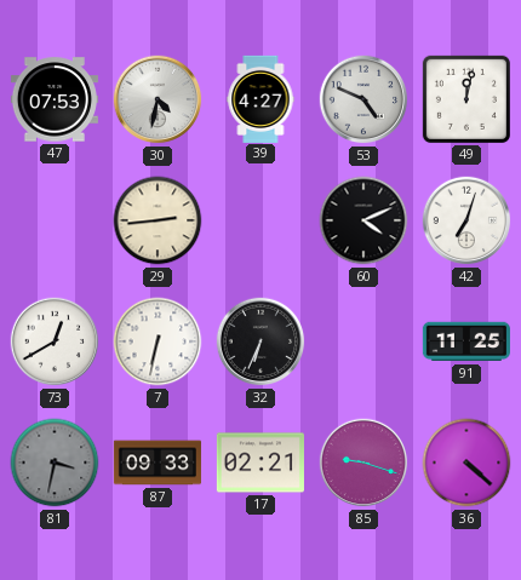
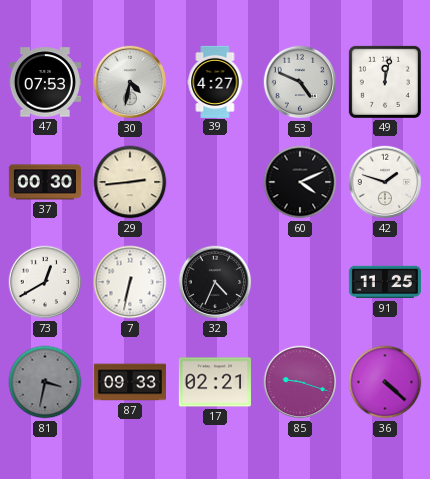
37: none -> 00:30 (45, 182)
42: 7:03 -> 1:48 (385, 182)
32: 6:34 -> 4:34 (215, 282)
